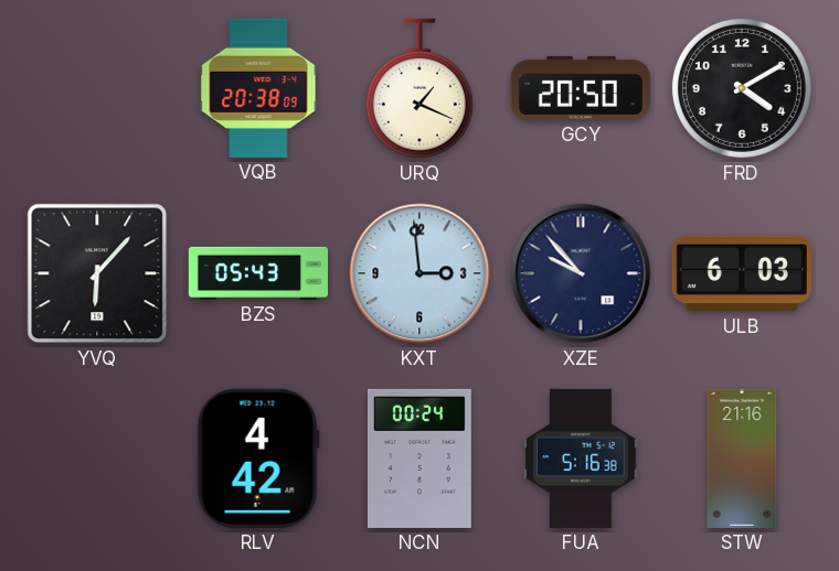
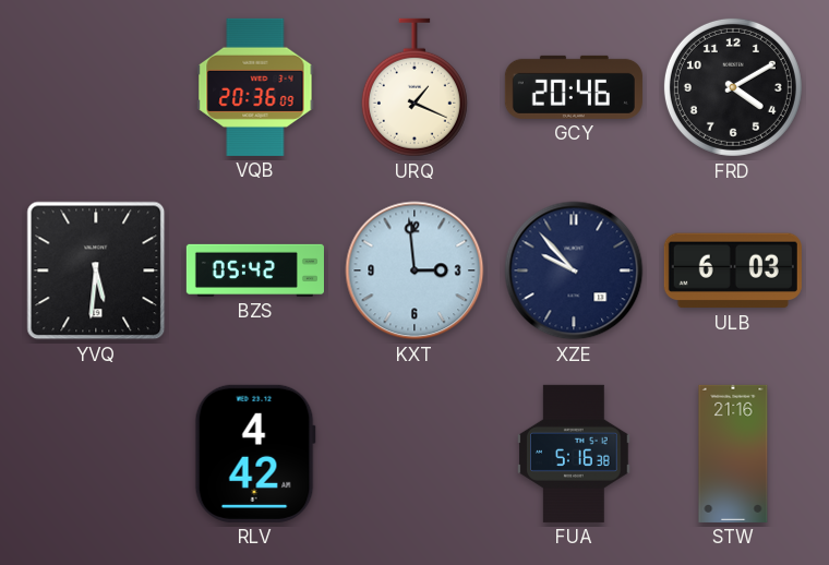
VQB: 20:38 -> 20:36 (255, 87)
GCY: 20:50 -> 20:46 (574, 87)
YVQ: 6:07 -> 5:31 (96, 271)
BZS: 05:43 -> 05:42 (255, 271)
NCN: 00:24 -> none (419, 459)
